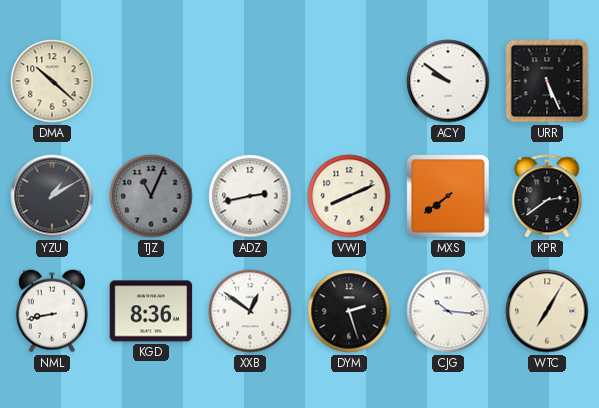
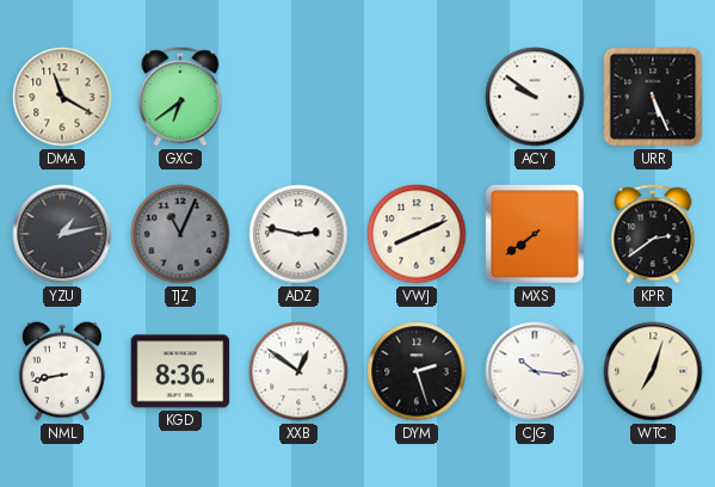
DMA: 10:22 -> 11:20 (62, 97)
GXC: none -> 6:39 (180, 97)
YZU: 1:10 -> 1:13 (62, 234)
ADZ: 2:43 -> 2:47 (298, 234)
WTC: 7:05 -> 7:03 (653, 371)
